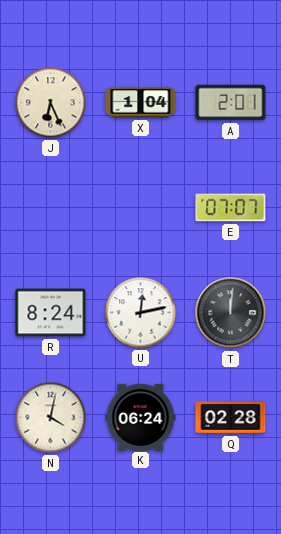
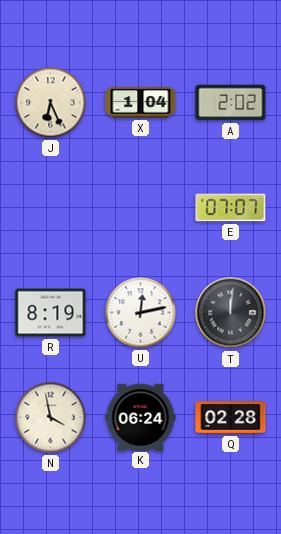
A: 2:01 -> 2:02 (231, 103)
R: 8:24 -> 8:19 (51, 313)
N: 4:02 -> 3:58 (51, 418)
